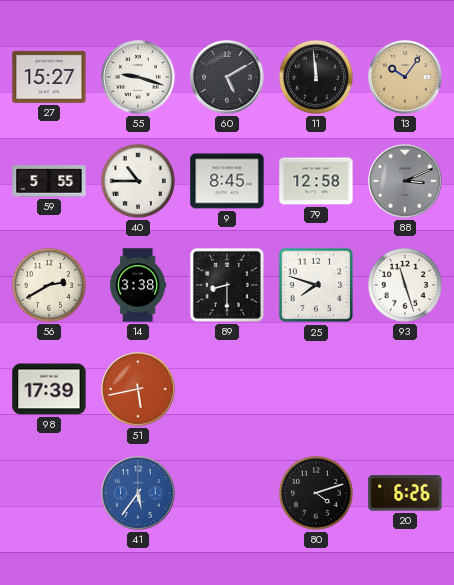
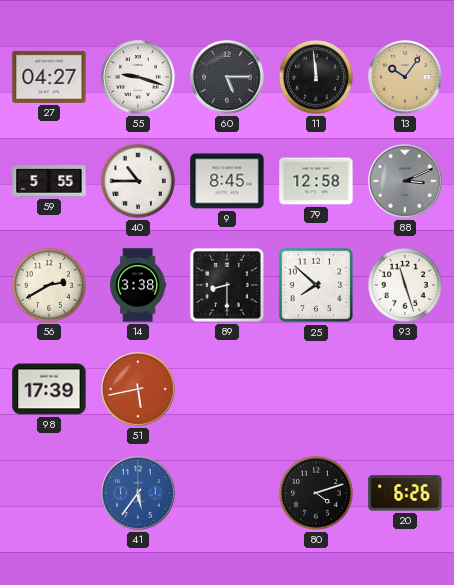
27: 15:27 -> 04:27 (49, 77)
60: 5:10 -> 5:15 (227, 77)
25: 7:48 -> 7:52 (316, 285)
